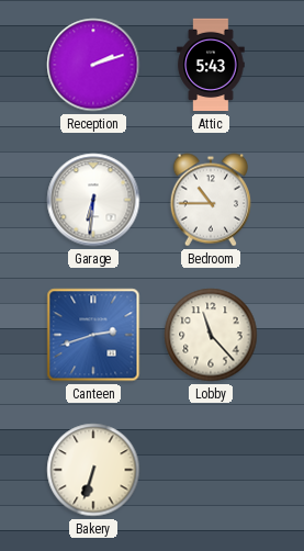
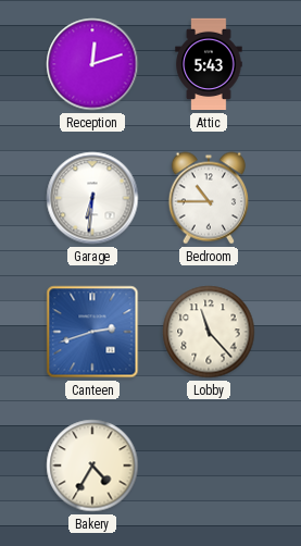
Reception: 2:12 -> 12:12 (92, 64)
Bakery: 6:33 -> 4:35 (92, 466)
